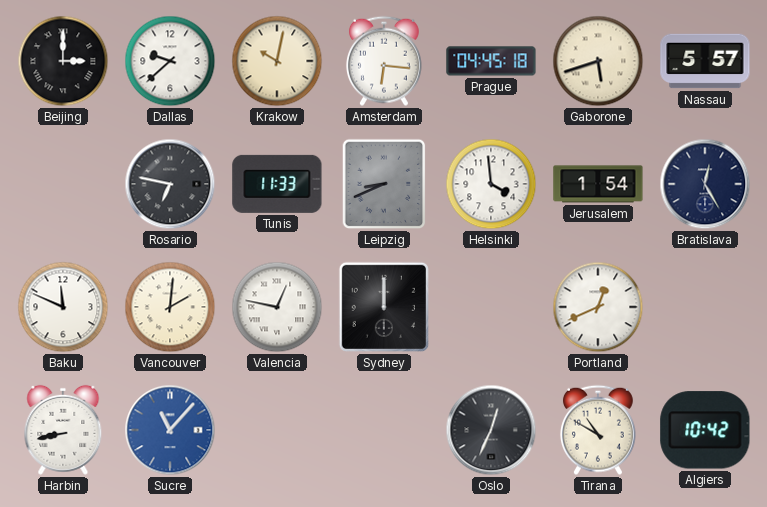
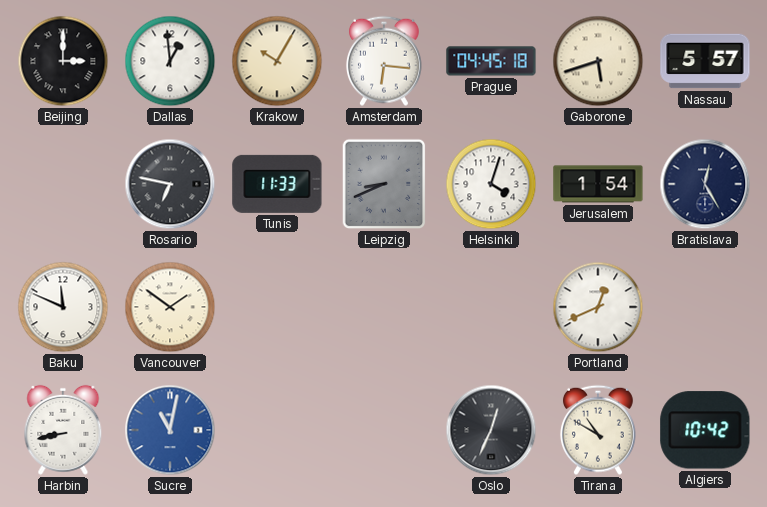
Dallas: 9:38 -> 12:59 (170, 61)
Krakow: 10:02 -> 10:05 (277, 61)
Helsinki: 3:59 -> 4:03 (491, 184)
Vancouver: 2:01 -> 1:51 (170, 307)
Valencia: 12:47 -> none (277, 307)
Sydney: 12:00 -> none (384, 307)
Sucre: 11:07 -> 11:02 (170, 430)
